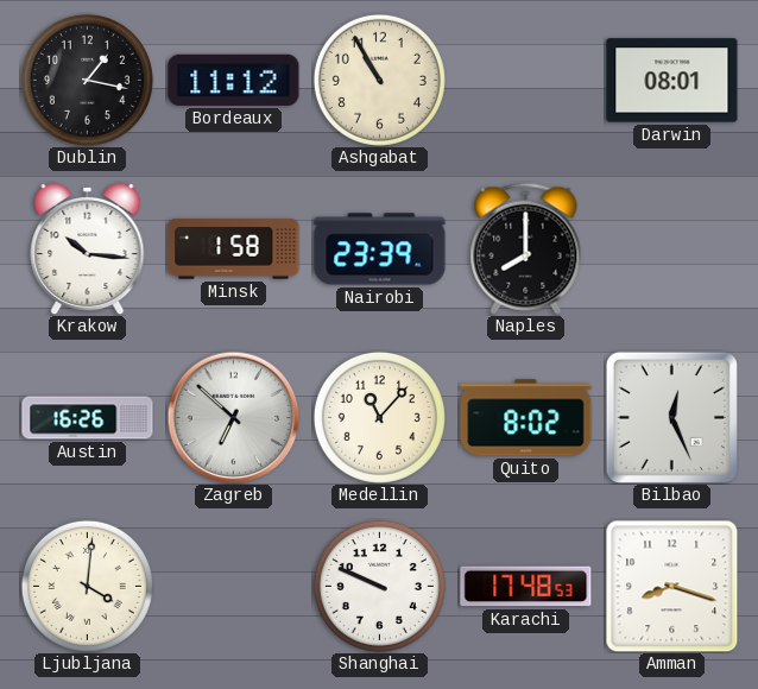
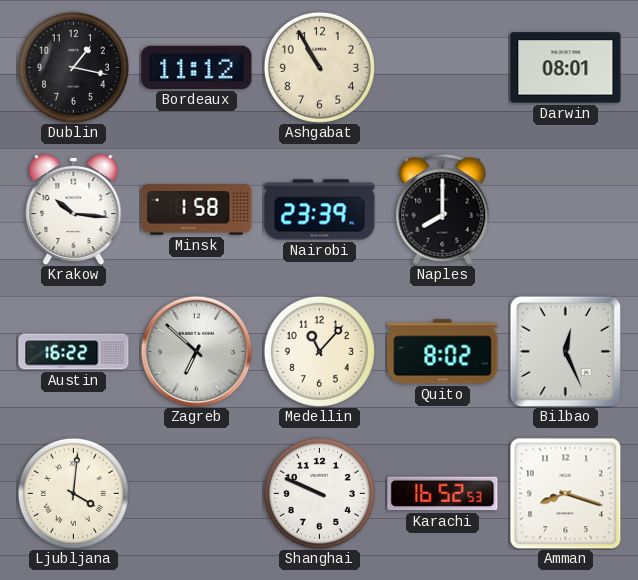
Austin: 16:26 -> 16:22 (74, 352)
Karachi: 17:48 -> 16:52 (443, 494)
